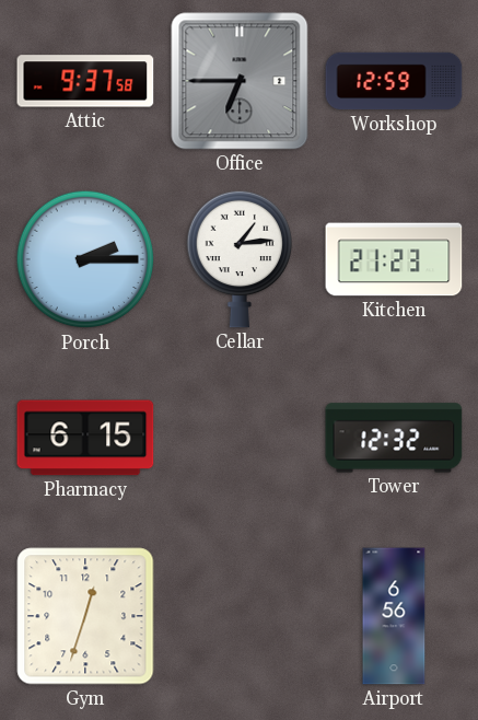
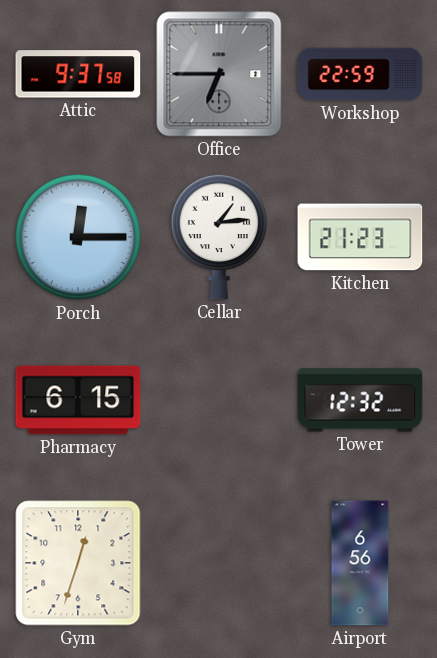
Workshop: 12:59 -> 22:59 (360, 74)
Porch: 2:15 -> 12:15 (78, 237)
